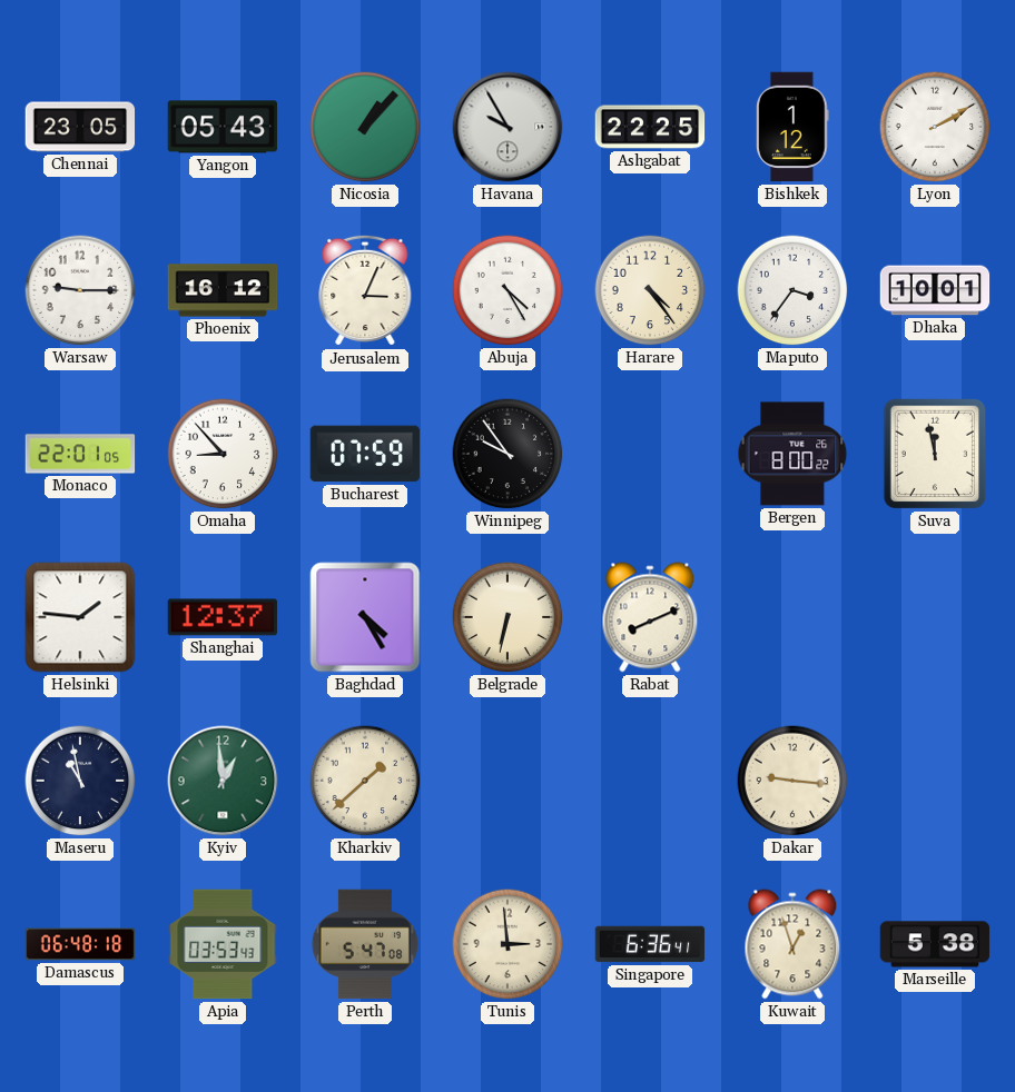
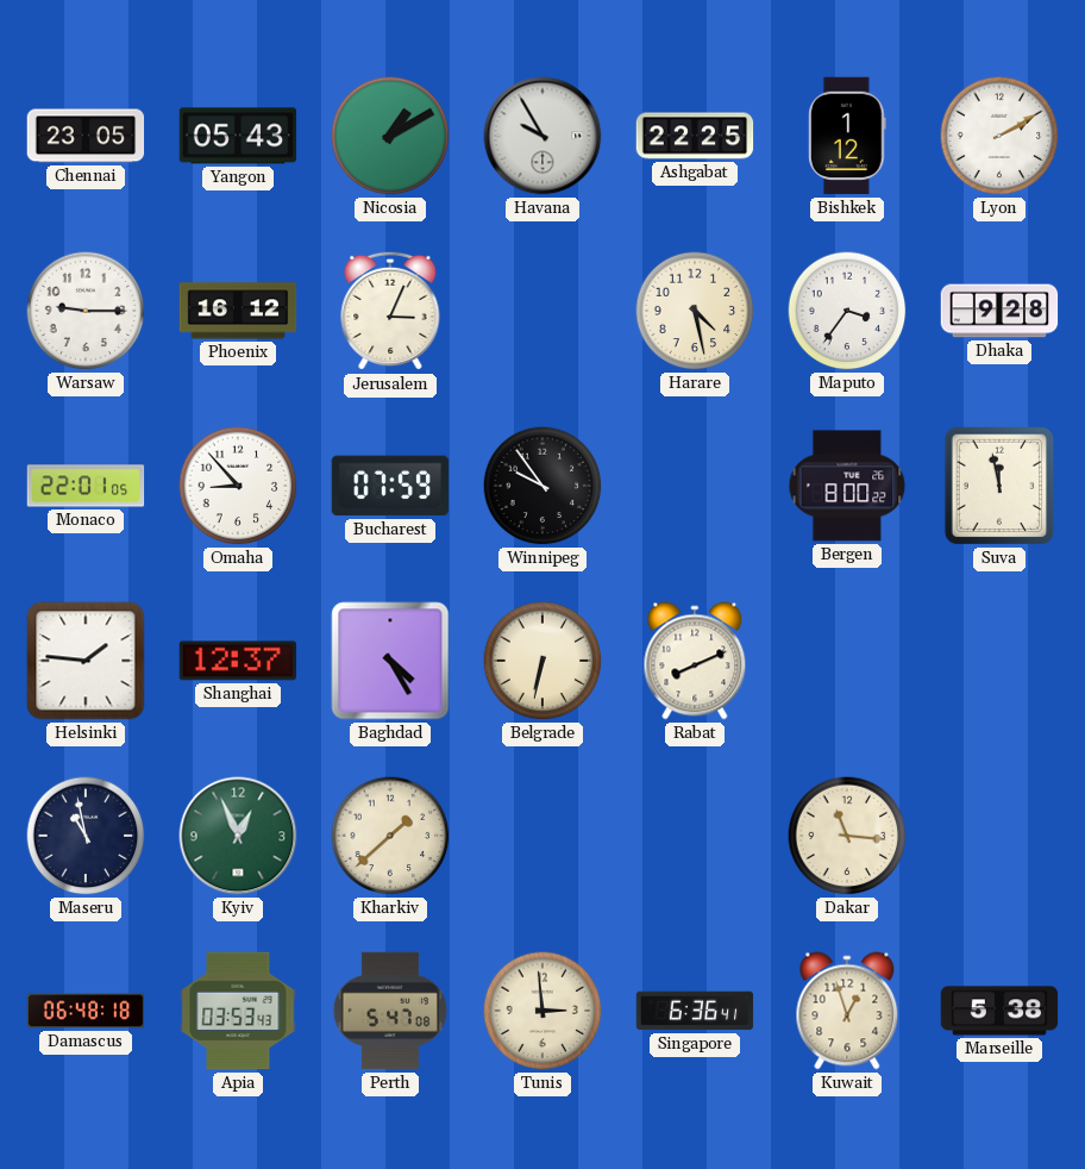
Nicosia: 1:07 -> 1:10 (390, 136)
Abuja: 4:25 -> none (508, 290)
Harare: 4:24 -> 4:28 (695, 311)
Dhaka: 10:01 -> 9:28 (999, 311)
Kyiv: 12:59 -> 12:56 (238, 836)
Dakar: 9:16 -> 11:16 (847, 836)
